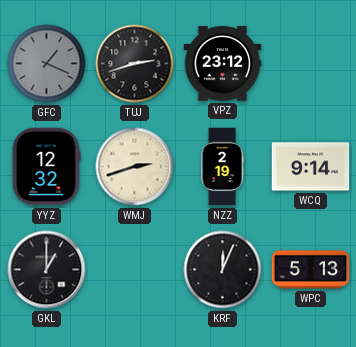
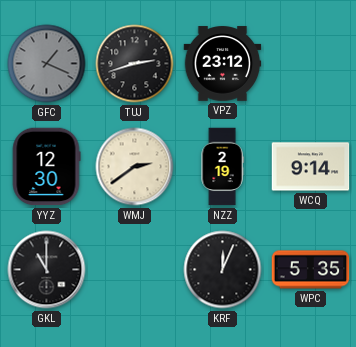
YYZ: 12:32 -> 12:30 (46, 167)
WMJ: 2:42 -> 2:39 (135, 167)
GKL: 1:00 -> 11:00 (47, 270)
WPC: 5:13 -> 5:35 (311, 270)
